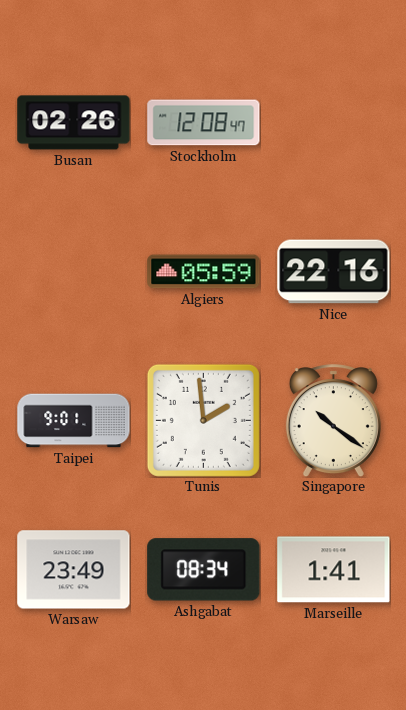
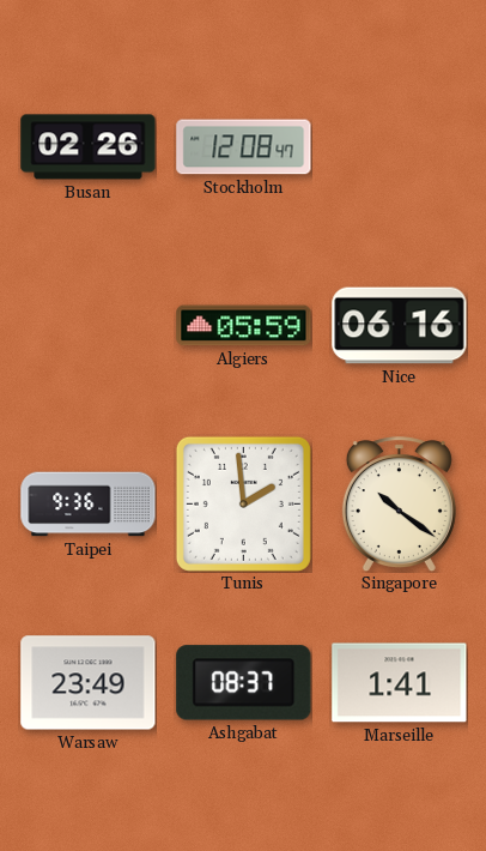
Nice: 22:16 -> 06:16 (400, 326)
Taipei: 9:01 -> 9:36 (89, 505)
Ashgabat: 08:34 -> 08:37 (244, 683)
